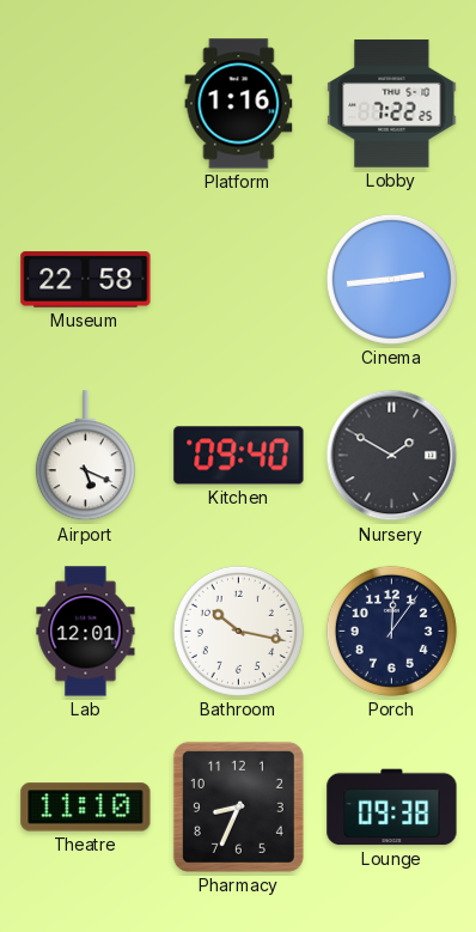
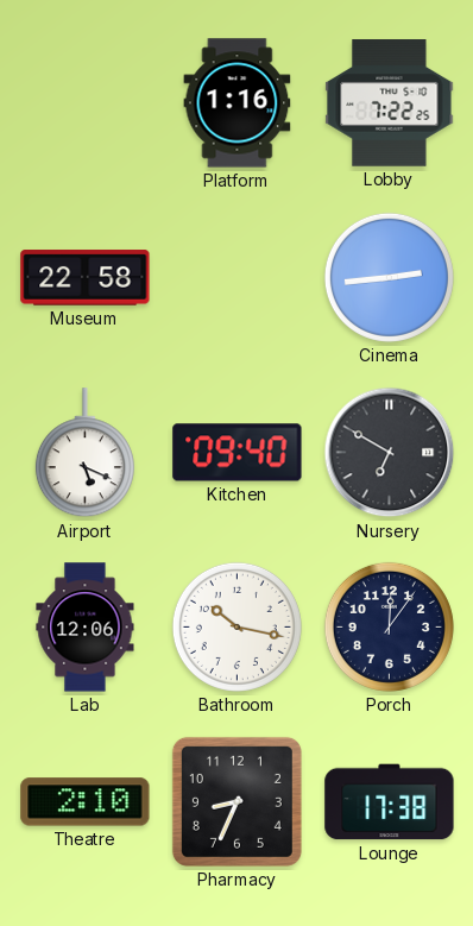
Nursery: 1:50 -> 6:50 (390, 453)
Lab: 12:01 -> 12:06 (86, 628)
Theatre: 11:10 -> 2:10 (86, 802)
Lounge: 09:38 -> 17:38 (390, 802)
